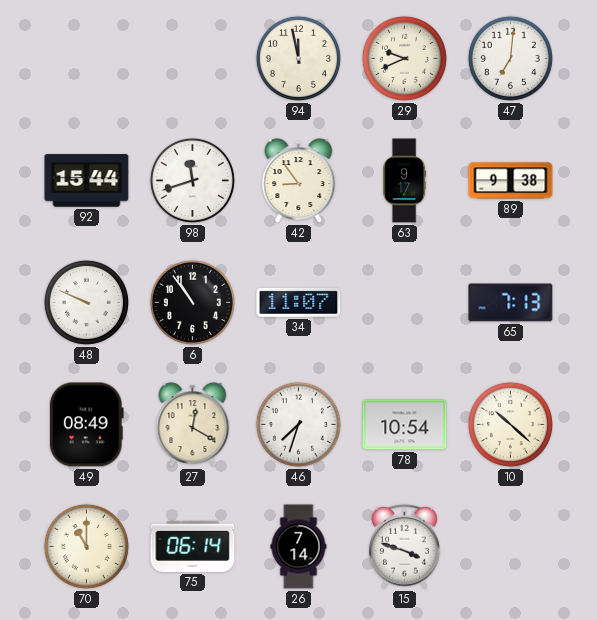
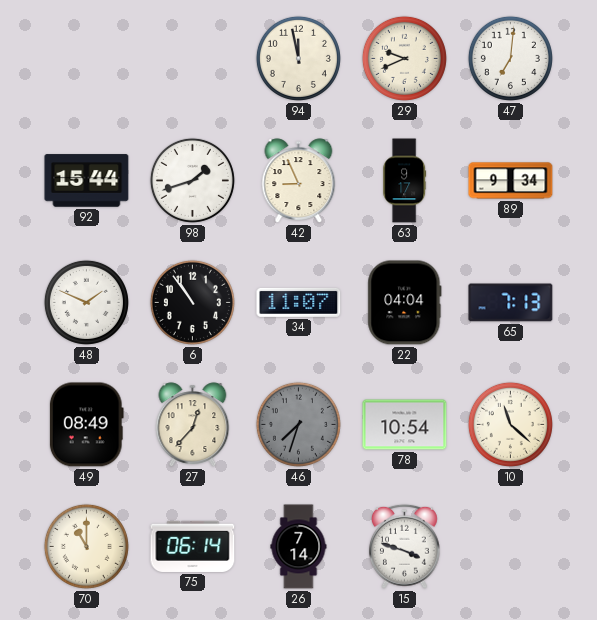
98: 11:42 -> 1:42 (192, 180)
42: 8:54 -> 8:56 (299, 181)
89: 9:38 -> 9:34 (511, 181)
48: 9:49 -> 1:49 (86, 302)
22: none -> 04:04 (405, 303)
27: 12:20 -> 12:37 (193, 425)
46 dial: white -> grey (298, 424)
10: 10:22 -> 11:22 (510, 424)
